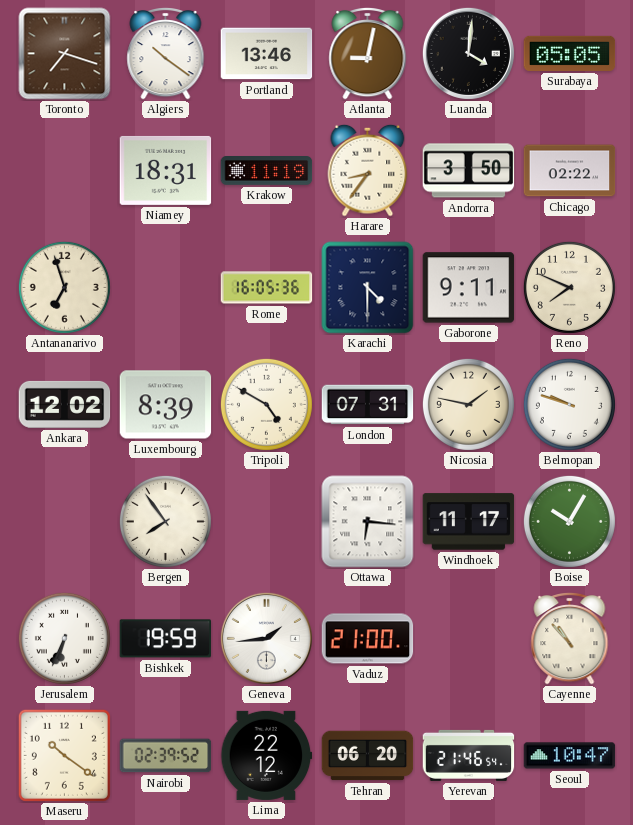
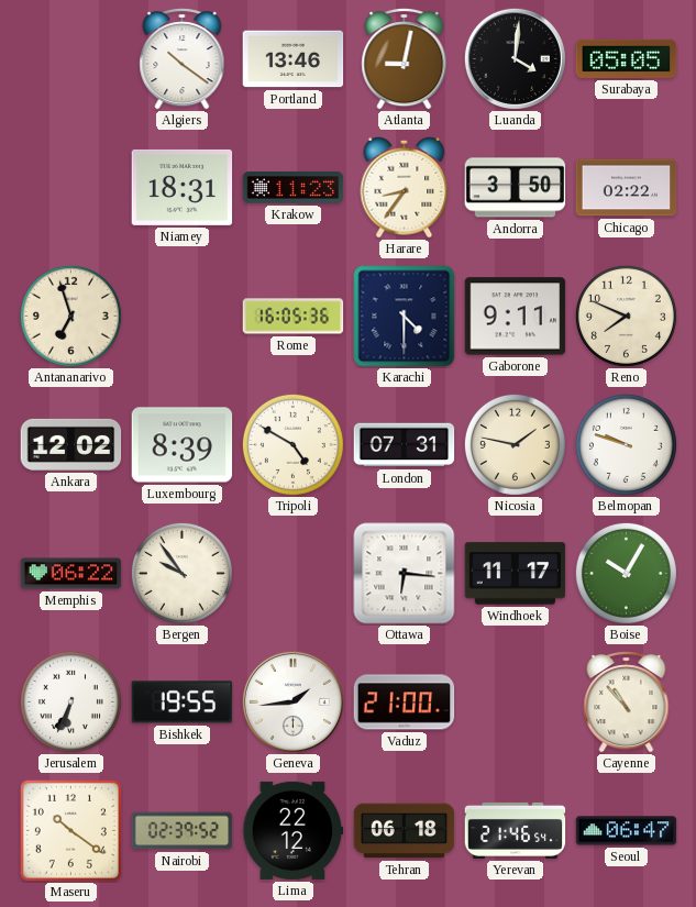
Toronto: 7:18 -> none (65, 54)
Krakow: 11:19 -> 11:23 (294, 188)
Memphis: none -> 06:22 (71, 574)
Bergen: 7:54 -> 9:54 (181, 573)
Bishkek: 19:59 -> 19:55 (183, 703)
Tehran: 06:20 -> 06:18 (405, 831)
Seoul: 10:47 -> 06:47 (627, 831)
